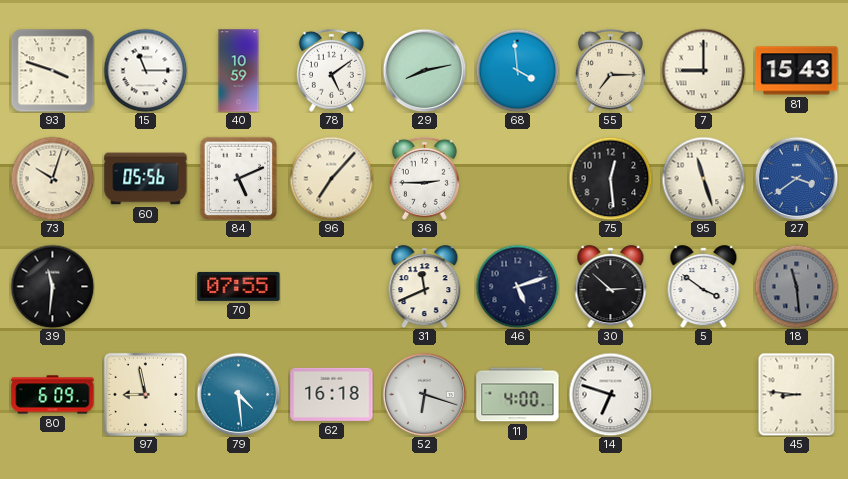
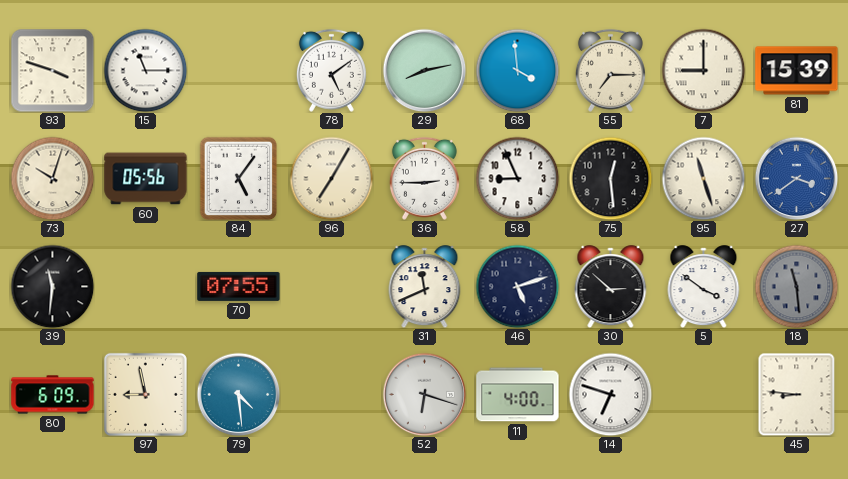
40: 10:59 -> none (239, 71)
81: 15:43 -> 15:39 (797, 71)
84: 5:11 -> 5:06 (239, 178)
96: 7:07 -> 7:05 (331, 178)
58: none -> 8:56 (517, 178)
62: 16:18 -> none (332, 394)
